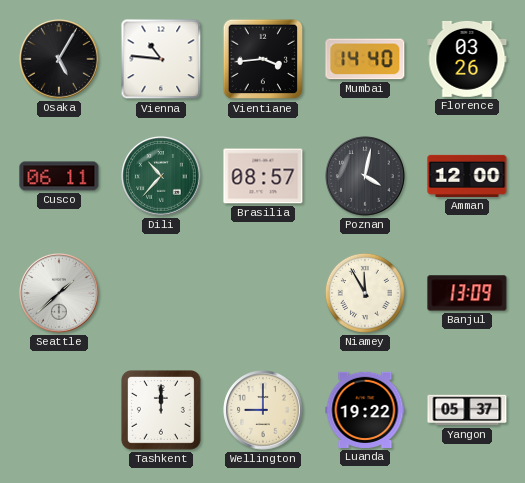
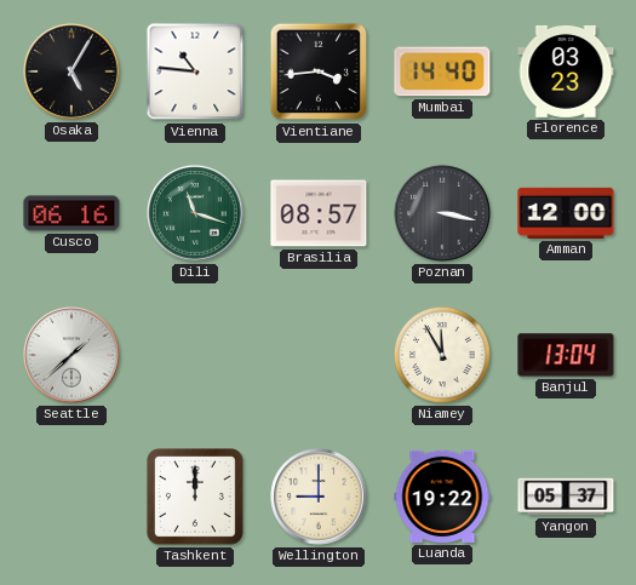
Florence: 03:26 -> 03:23 (566, 71)
Cusco: 06:11 -> 06:16 (71, 213)
Dili: 10:37 -> 11:18 (195, 213)
Poznan: 4:02 -> 3:17 (442, 213)
Banjul: 13:09 -> 13:04 (566, 355)
